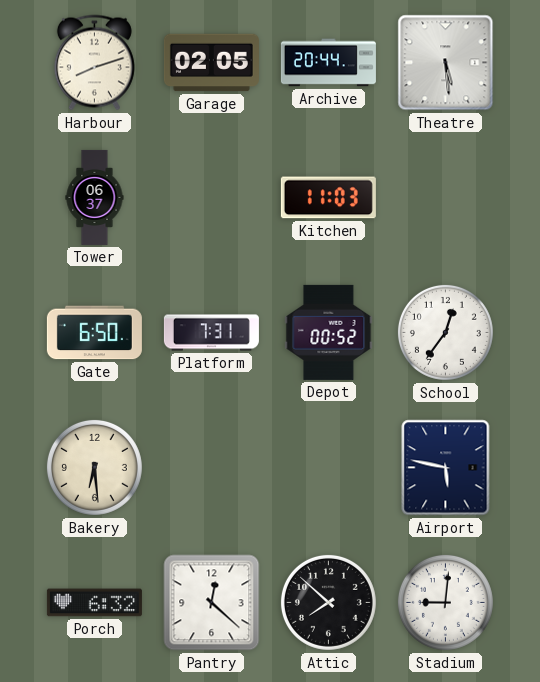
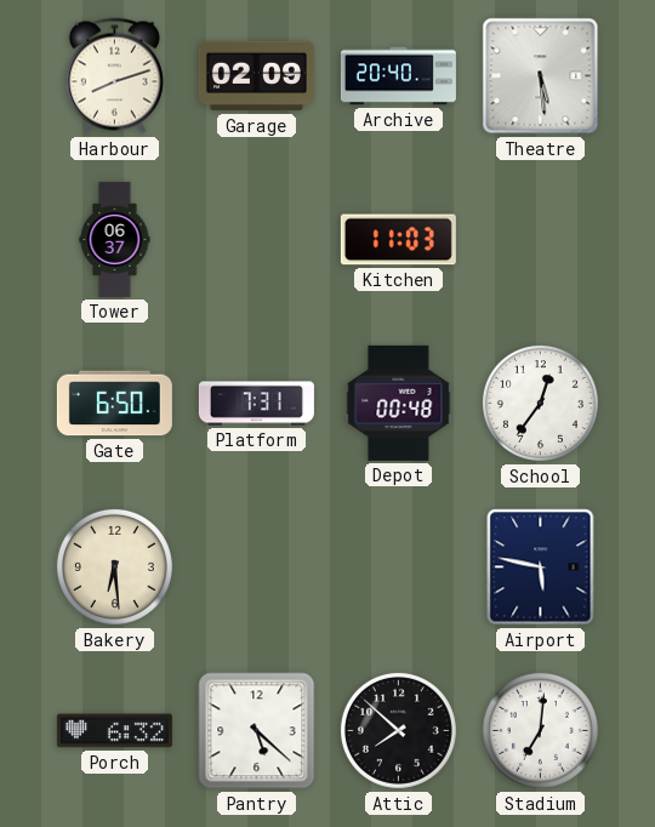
Garage: 02:05 -> 02:09 (256, 76)
Archive: 20:44 -> 20:40 (398, 76)
Depot: 00:52 -> 00:48 (399, 403)
Pantry: 12:22 -> 5:22 (257, 731)
Stadium: 9:01 -> 7:01 (540, 730)
